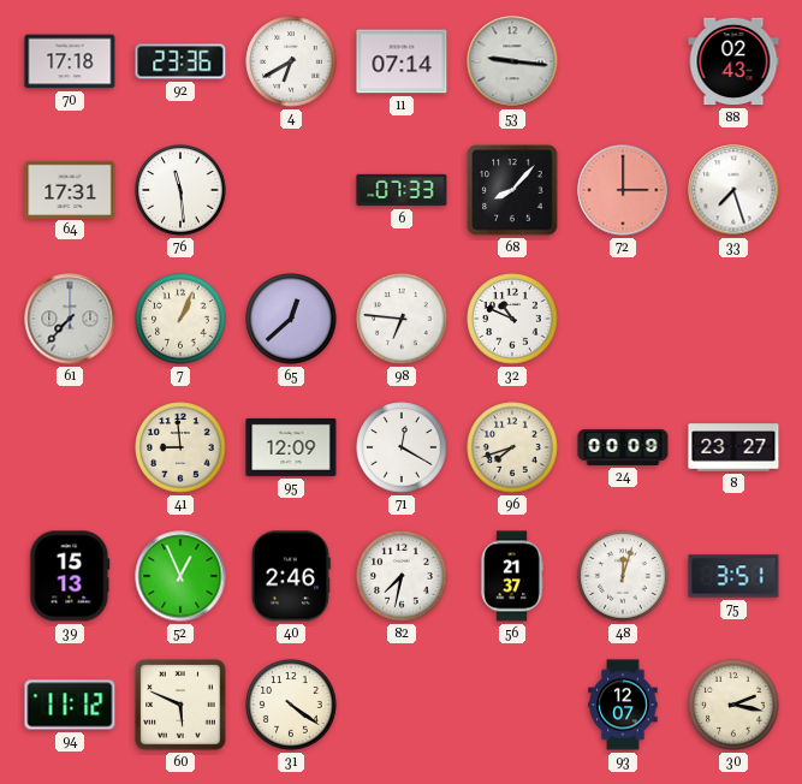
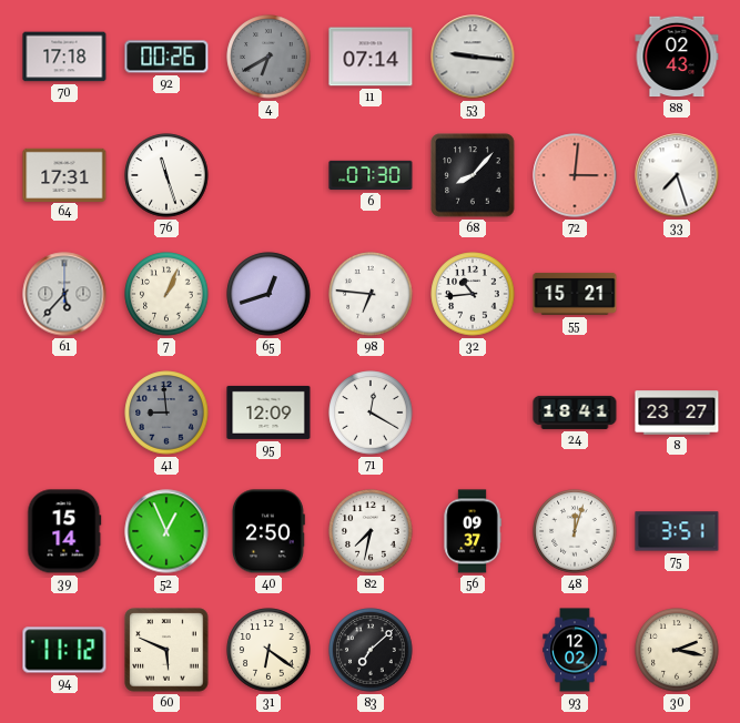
92: 23:36 -> 00:26 (166, 57)
4 dial: white -> grey (268, 57)
76: 11:29 -> 11:27 (166, 175)
6: 07:33 -> 07:30 (371, 175)
72: 3:00 -> 3:01 (575, 175)
61: 7:37 -> 5:37 (64, 294)
65: 12:38 -> 12:42 (268, 294)
32: 10:49 -> 10:44 (473, 294)
55: none -> 15:21 (575, 294)
41 dial: cream -> grey (166, 413)
96: 7:42 -> none (512, 447)
24: 00:09 -> 18:41 (575, 413)
39: 15:13 -> 15:14 (64, 531)
40: 2:46 -> 2:50 (268, 531)
56: 21:37 -> 09:37 (473, 531)
31: 4:21 -> 6:21 (268, 650)
83: none -> 7:08 (371, 650)
93: 12:07 -> 12:02 (575, 650)
